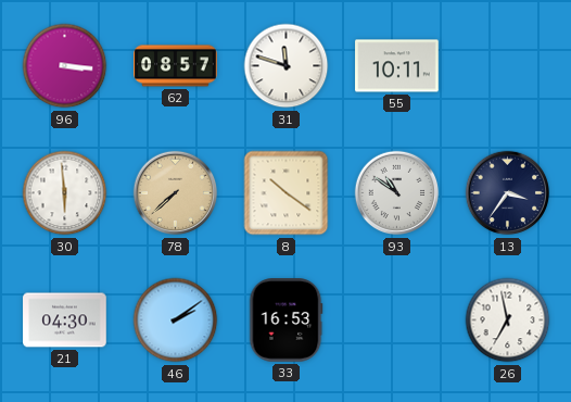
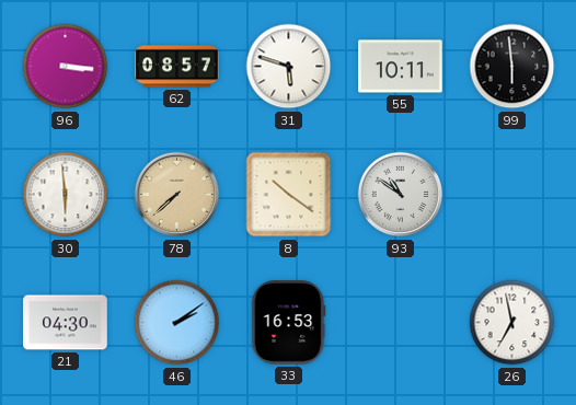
31: 11:48 -> 5:48 (289, 67)
99: none -> 5:59 (512, 67)
13: 3:36 -> none (508, 193)
